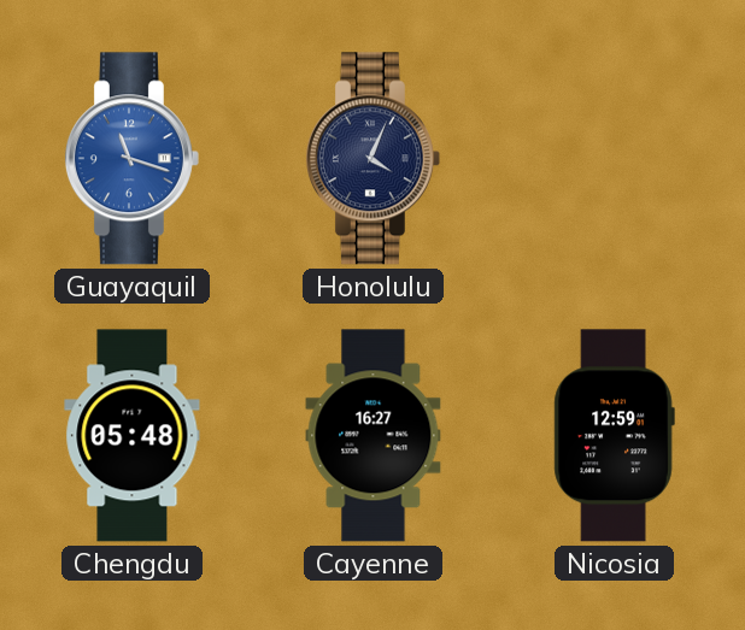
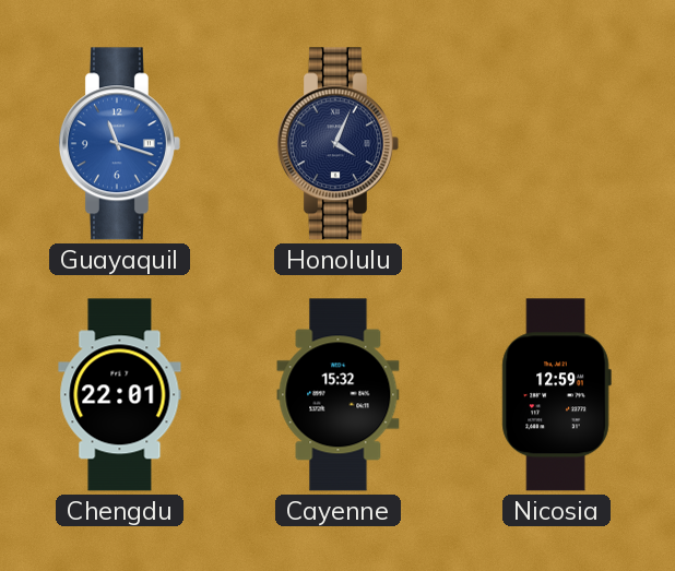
Chengdu: 05:48 -> 22:01 (120, 395)
Cayenne: 16:27 -> 15:32 (339, 395)
